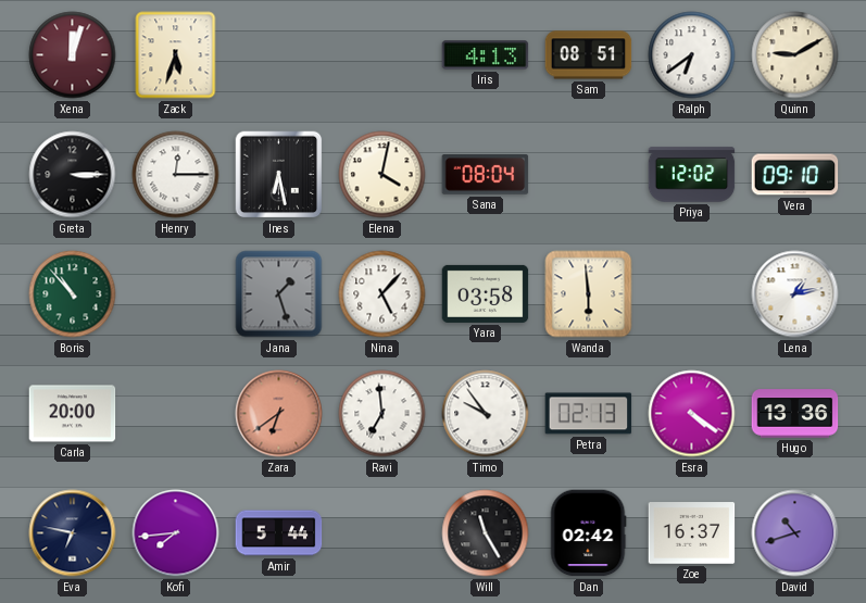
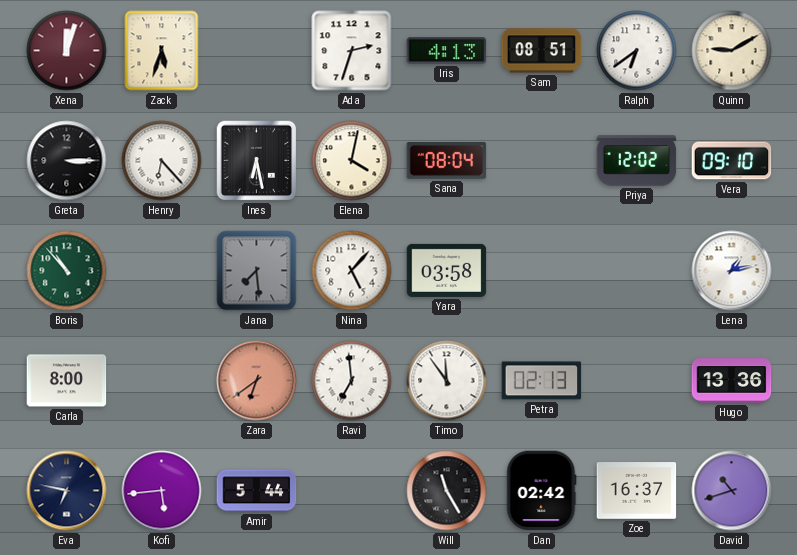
Ada: none -> 2:33 (352, 51)
Henry: 12:15 -> 6:23 (162, 161)
Jana: 1:27 -> 7:29 (257, 271)
Wanda: 5:59 -> none (589, 294)
Carla: 20:00 -> 8:00 (67, 381)
Timo: 9:54 -> 11:54 (447, 381)
Esra: 4:21 -> none (692, 414)
Kofi: 7:44 -> 5:44 (162, 491)
